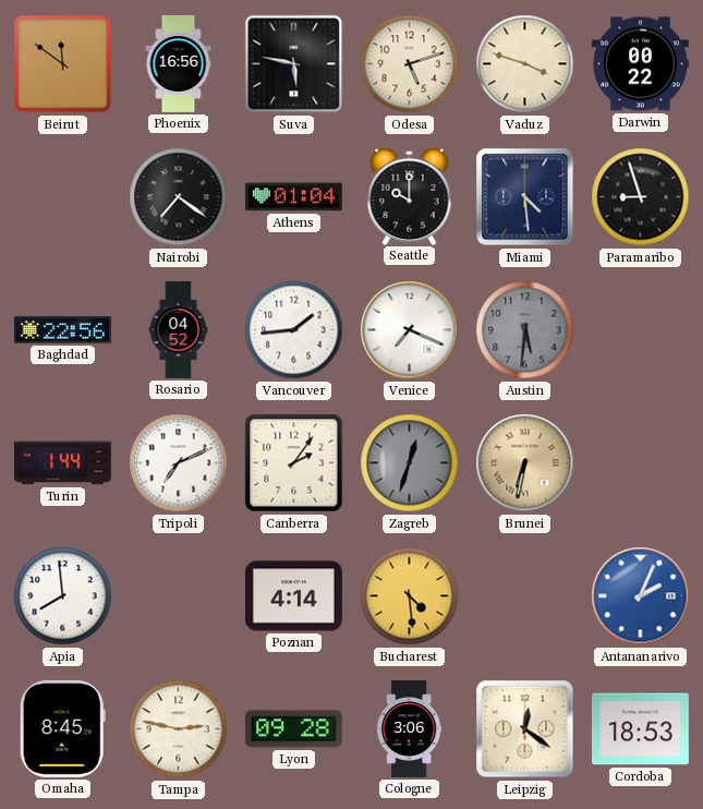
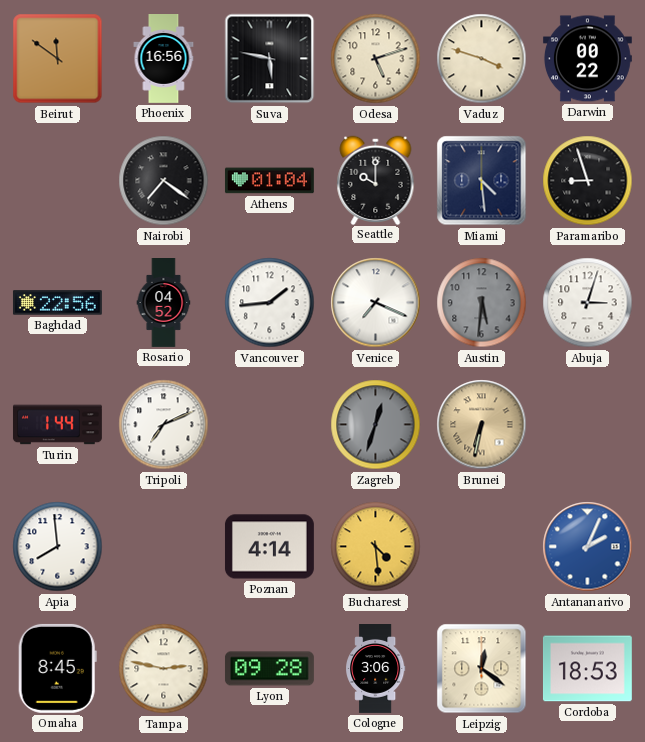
Abuja: none -> 3:03 (588, 303)
Canberra: 2:06 -> none (294, 463)
